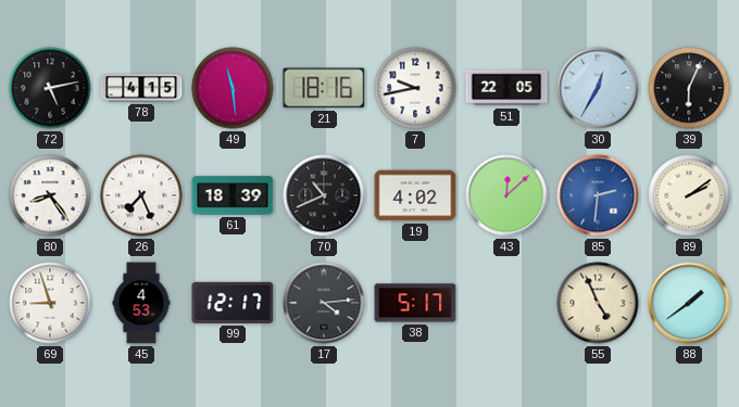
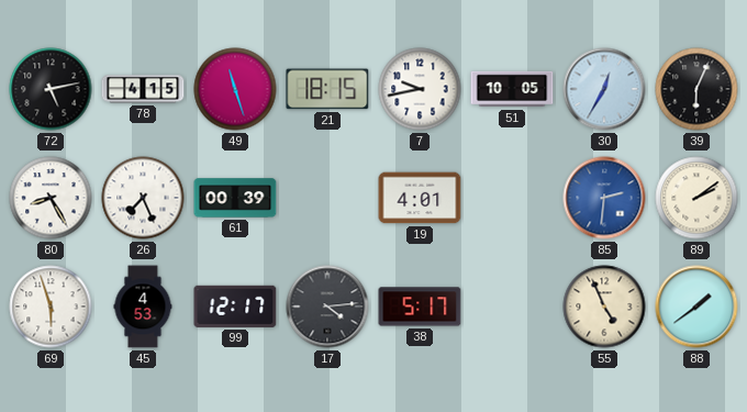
49: 11:29 -> 11:27 (235, 89)
21: 18:16 -> 18:15 (327, 89)
51: 22:05 -> 10:05 (512, 89)
80: 8:24 -> 8:25 (51, 198)
61: 18:39 -> 00:39 (235, 198)
70: 10:41 -> none (324, 195)
19: 4:02 -> 4:01 (420, 198)
43: 12:08 -> none (506, 195)
69: 8:57 -> 5:57 (51, 307)
